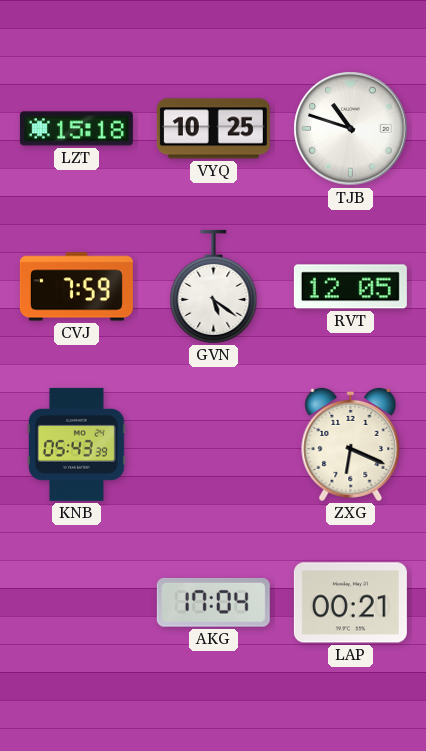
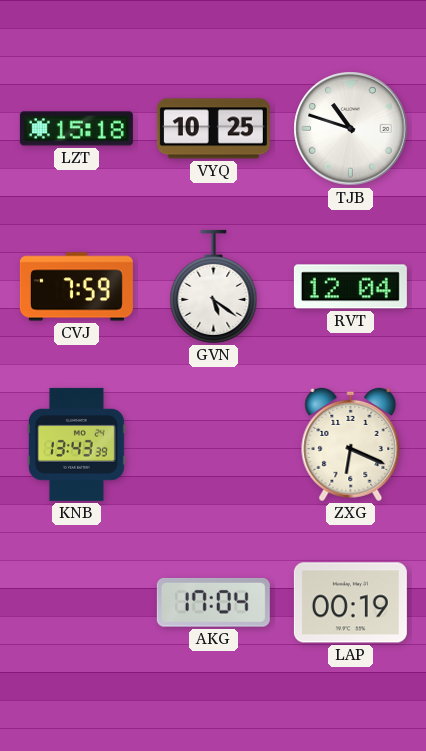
RVT: 12:05 -> 12:04 (350, 287)
KNB: 05:43 -> 13:43 (77, 444)
LAP: 00:21 -> 00:19 (350, 603)
